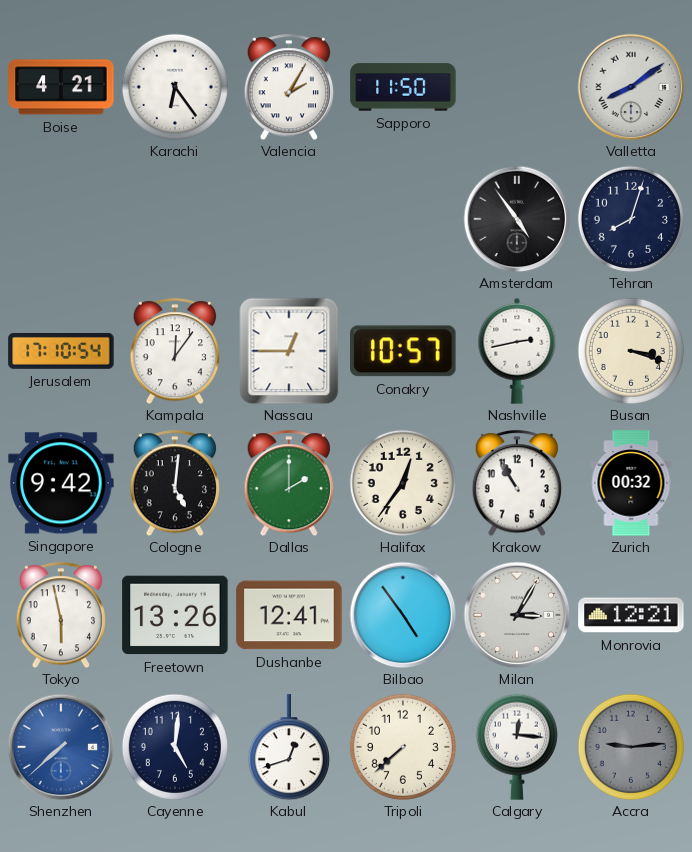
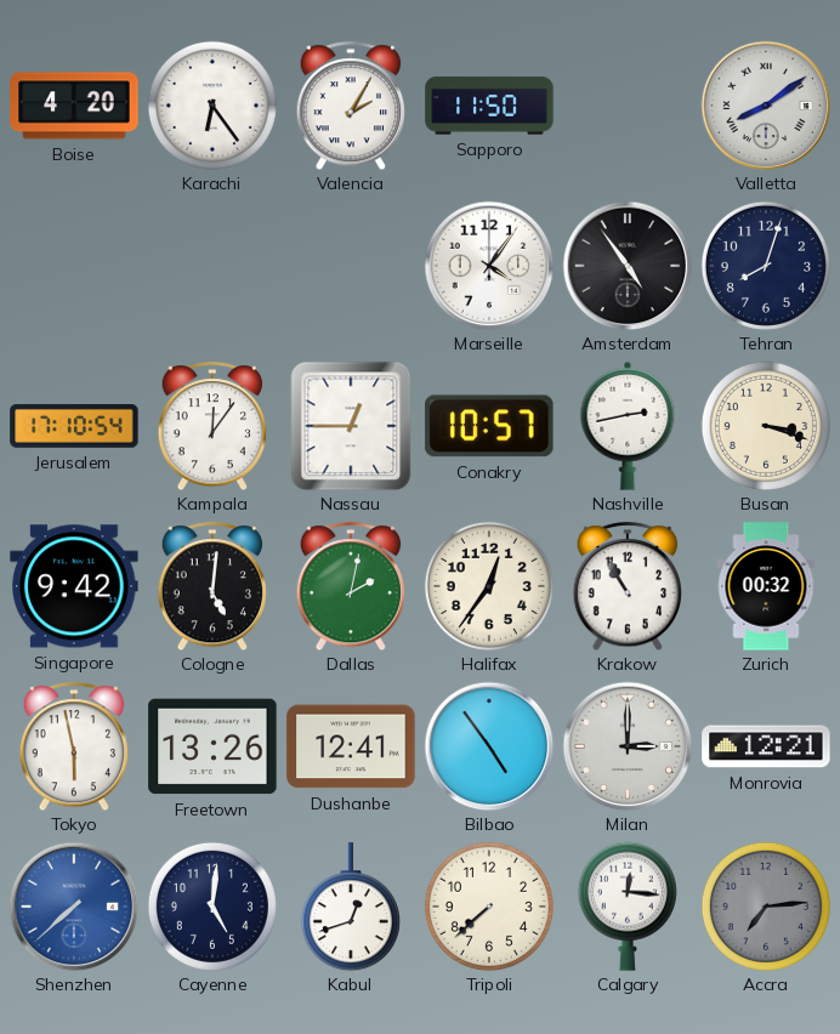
Boise: 4:21 -> 4:20 (74, 106)
Marseille: none -> 4:06 (489, 266)
Dallas: 2:00 -> 2:02 (350, 586)
Milan: 3:05 -> 3:00 (628, 746)
Accra: 9:14 -> 7:14 (766, 907)
